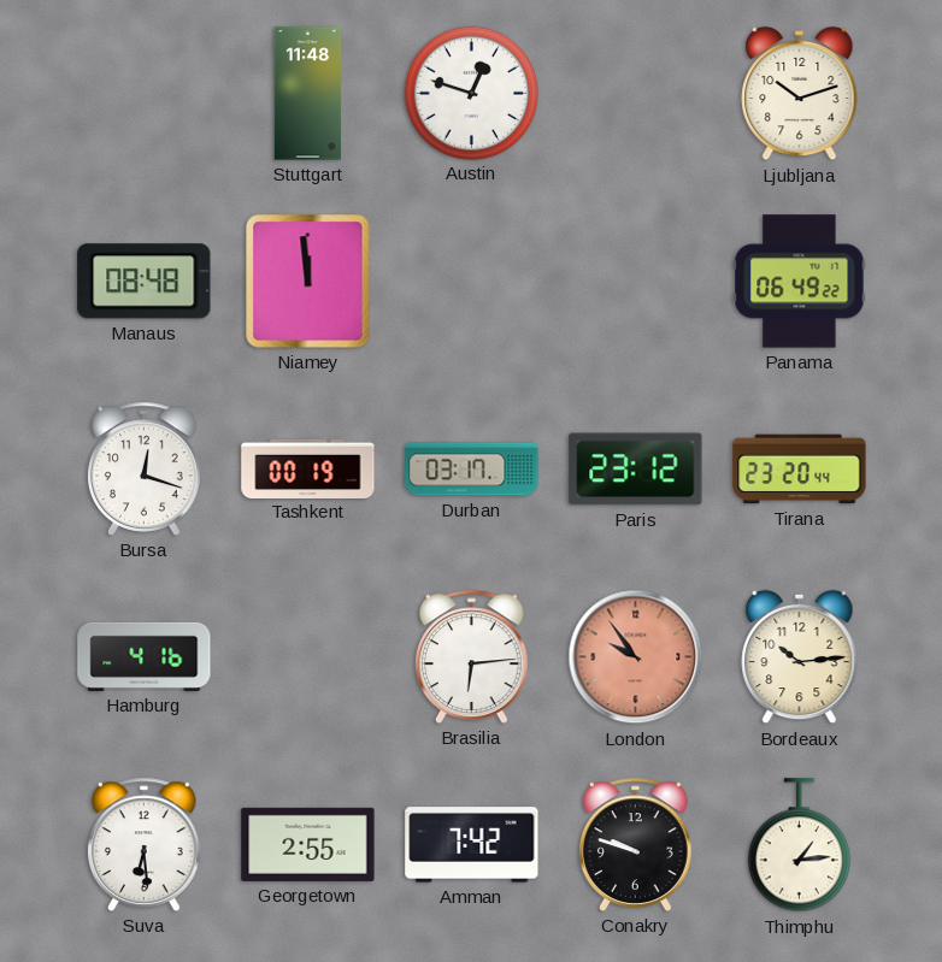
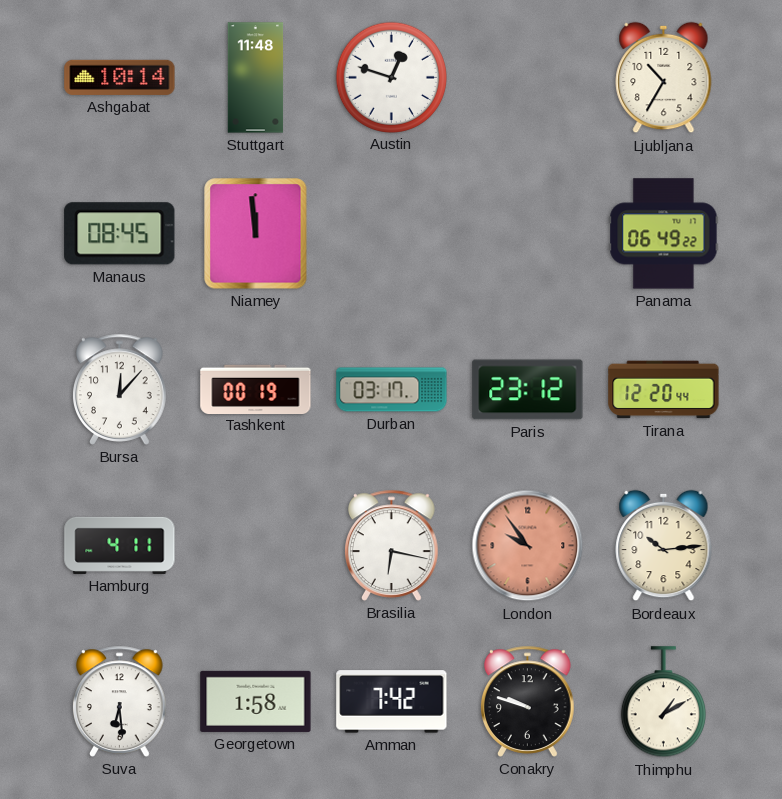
Ashgabat: none -> 10:14 (120, 77)
Ljubljana: 10:12 -> 10:35 (664, 78)
Manaus: 08:48 -> 08:45 (120, 234)
Bursa: 12:18 -> 12:07 (120, 389)
Tirana: 23:20 -> 12:20 (664, 390)
Hamburg: 4:16 -> 4:11 (120, 545)
Brasilia: 6:14 -> 6:17 (392, 545)
Georgetown: 2:55 -> 1:58 (256, 701)
Thimphu: 1:14 -> 1:10 (663, 702)
